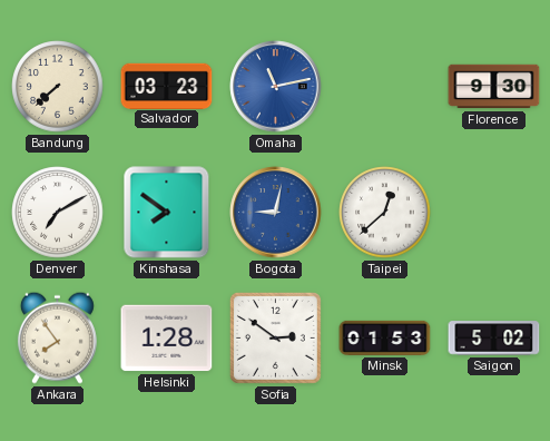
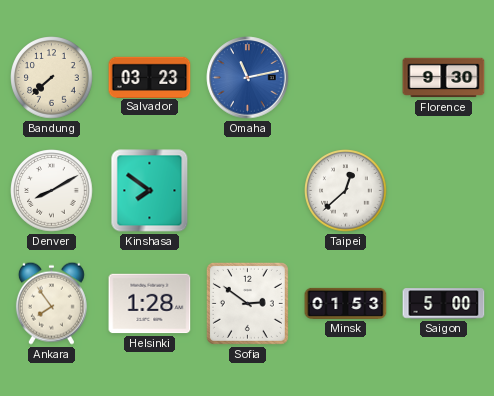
Denver: 7:10 -> 8:10 (52, 191)
Bogota: 9:02 -> none (276, 213)
Saigon: 5:02 -> 5:00 (444, 304)
